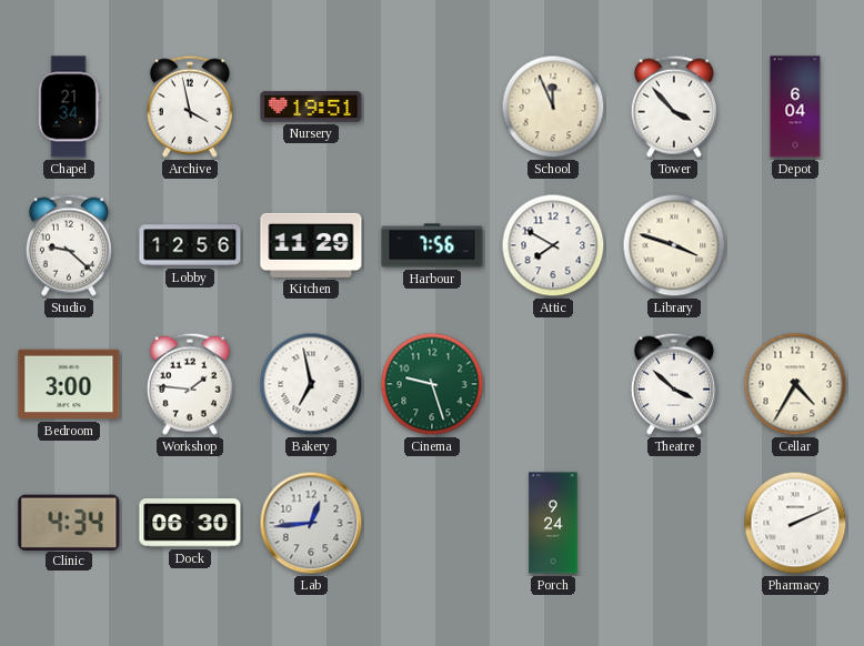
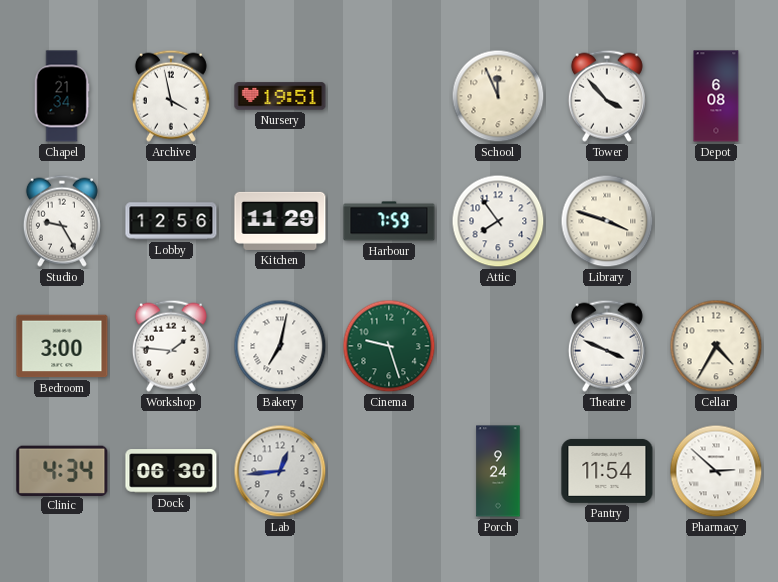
Depot: 6:04 -> 6:08 (716, 96)
Studio: 9:22 -> 9:25 (62, 221)
Harbour: 7:56 -> 7:59 (389, 221)
Attic: 7:50 -> 7:54 (498, 221)
Bakery: 6:58 -> 7:02 (280, 346)
Theatre: 3:52 -> 3:49 (607, 346)
Pantry: none -> 11:54 (607, 471)
Pharmacy: 2:11 -> 2:52 (716, 471)
